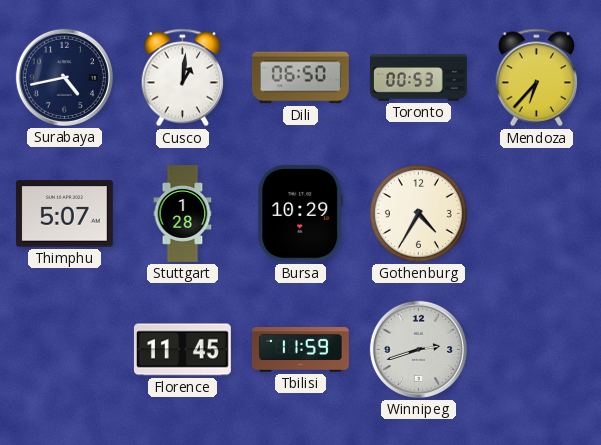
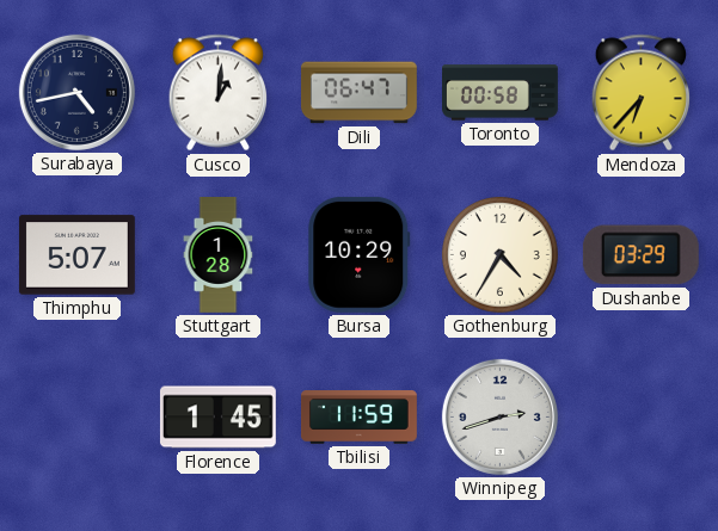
Dili: 06:50 -> 06:47 (358, 93)
Toronto: 00:53 -> 00:58 (501, 93)
Dushanbe: none -> 03:29 (640, 255)
Florence: 11:45 -> 1:45 (217, 418)
